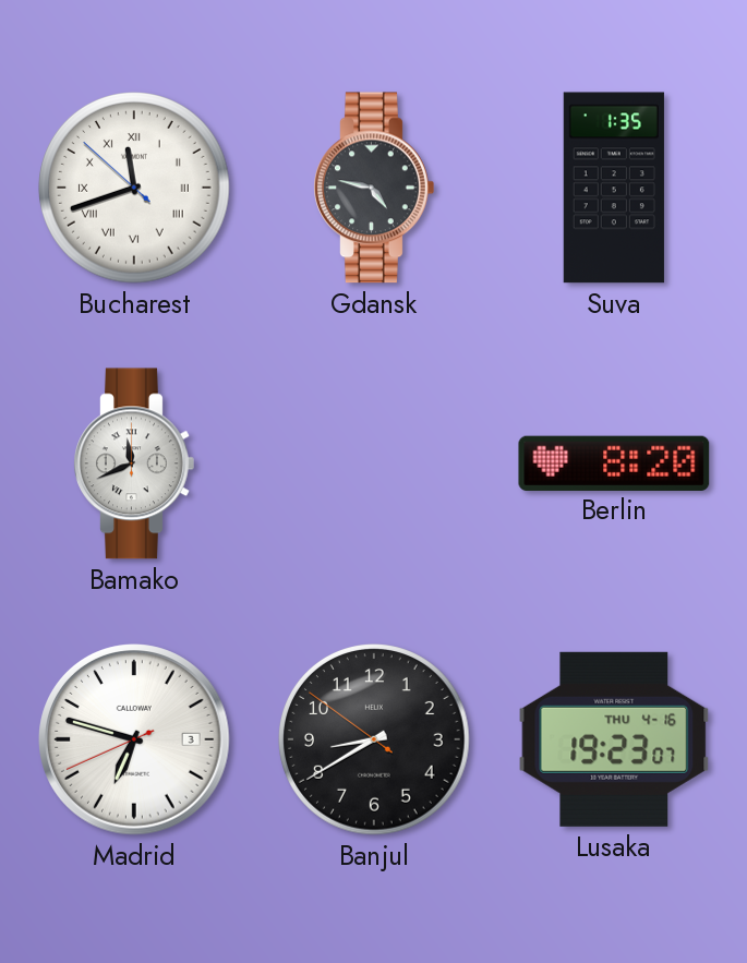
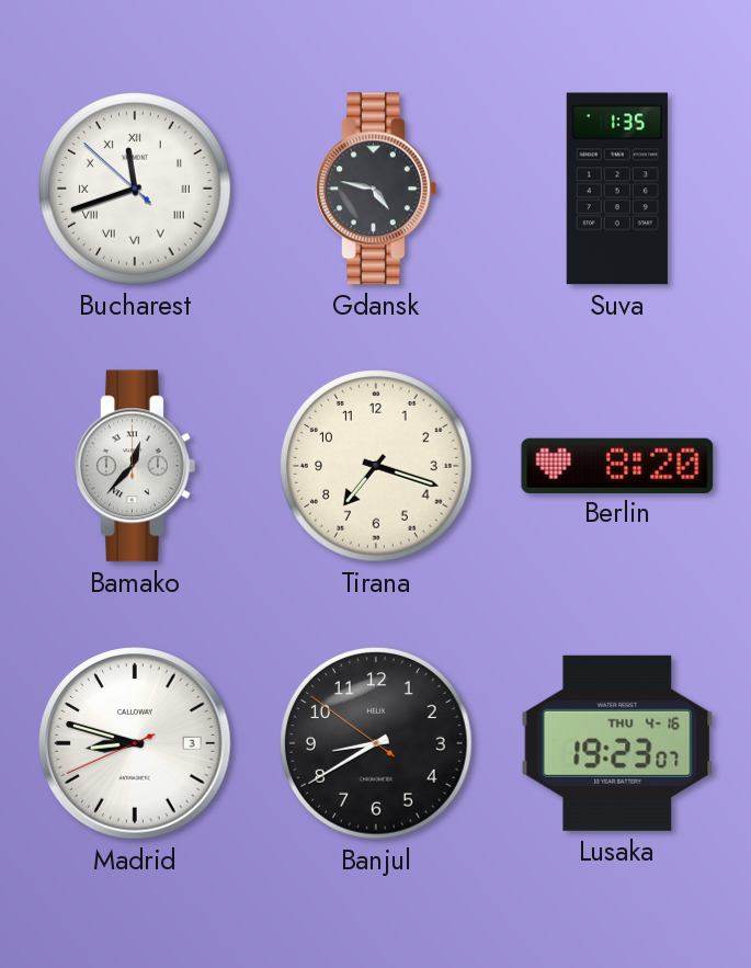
Bamako: 11:41 -> 12:37 (135, 466)
Tirana: none -> 7:18 (377, 467)
Madrid: 6:47 -> 8:47 (135, 743)
